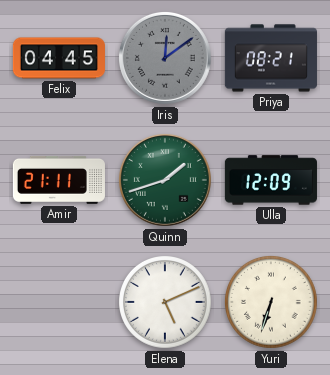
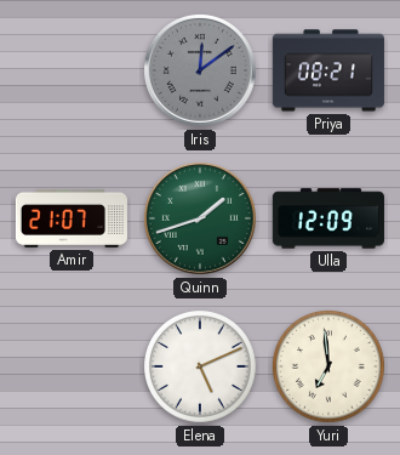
Felix: 04:45 -> none (59, 58)
Amir: 21:11 -> 21:07 (72, 218)
Yuri: 6:33 -> 6:59 (330, 368)
